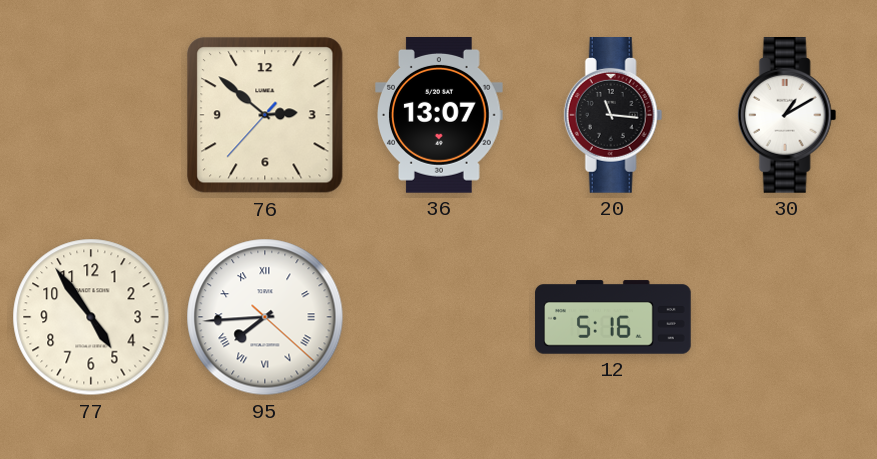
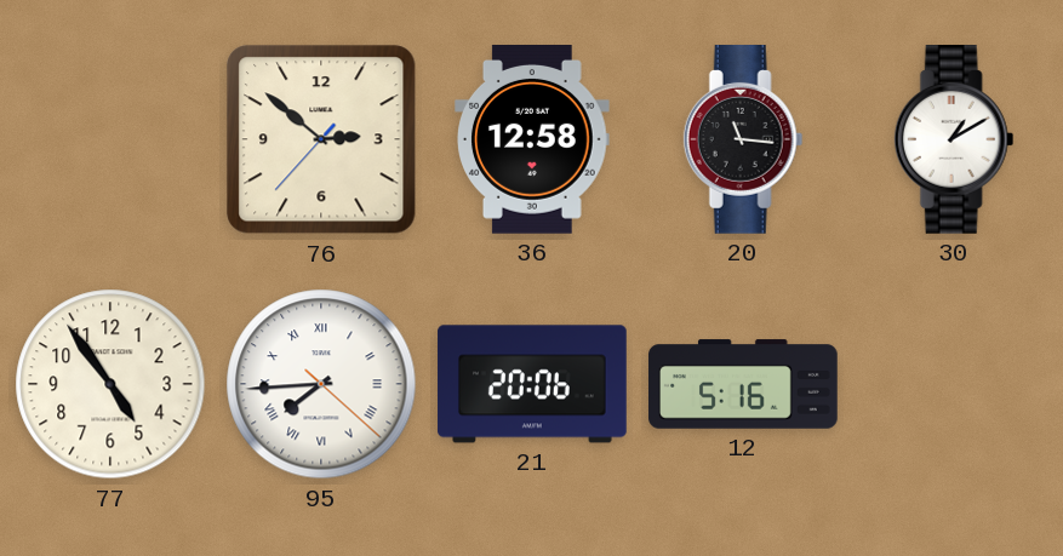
36: 13:07 -> 12:58 (533, 141)
21: none -> 20:06 (532, 384)
